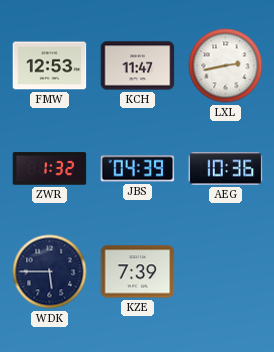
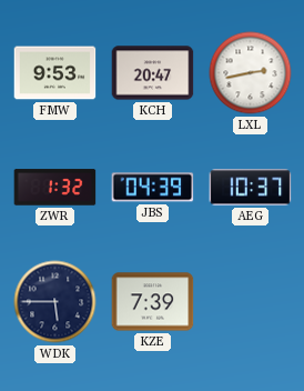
FMW: 12:53 -> 9:53 (55, 73)
KCH: 11:47 -> 20:47 (153, 73)
AEG: 10:36 -> 10:37 (251, 188)
